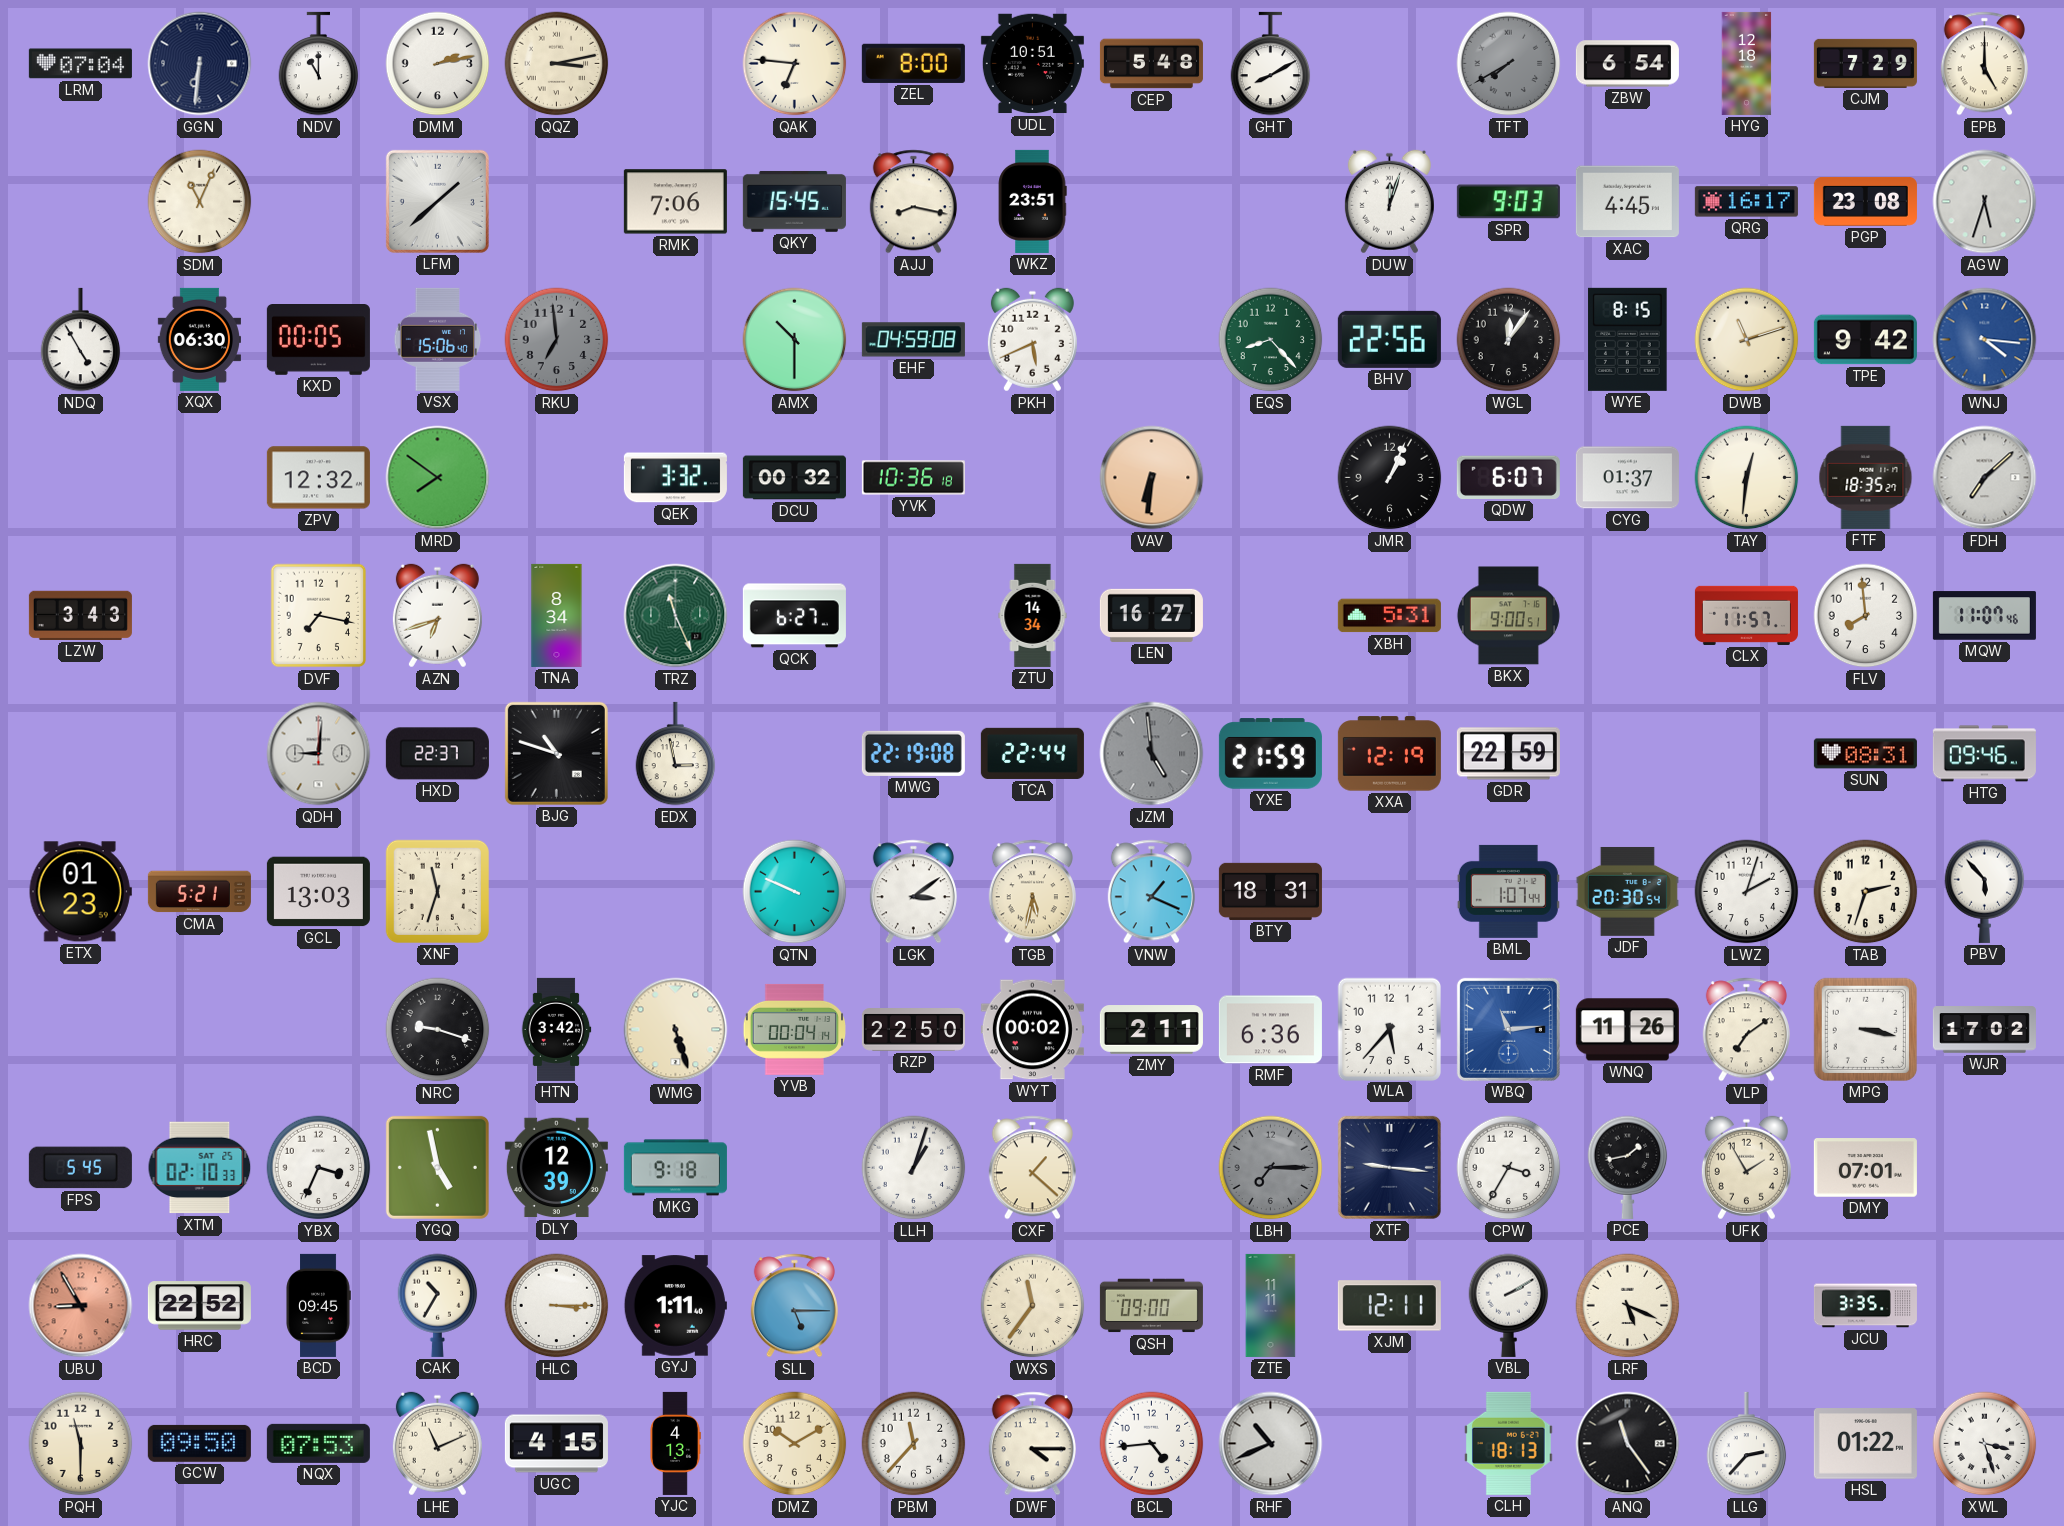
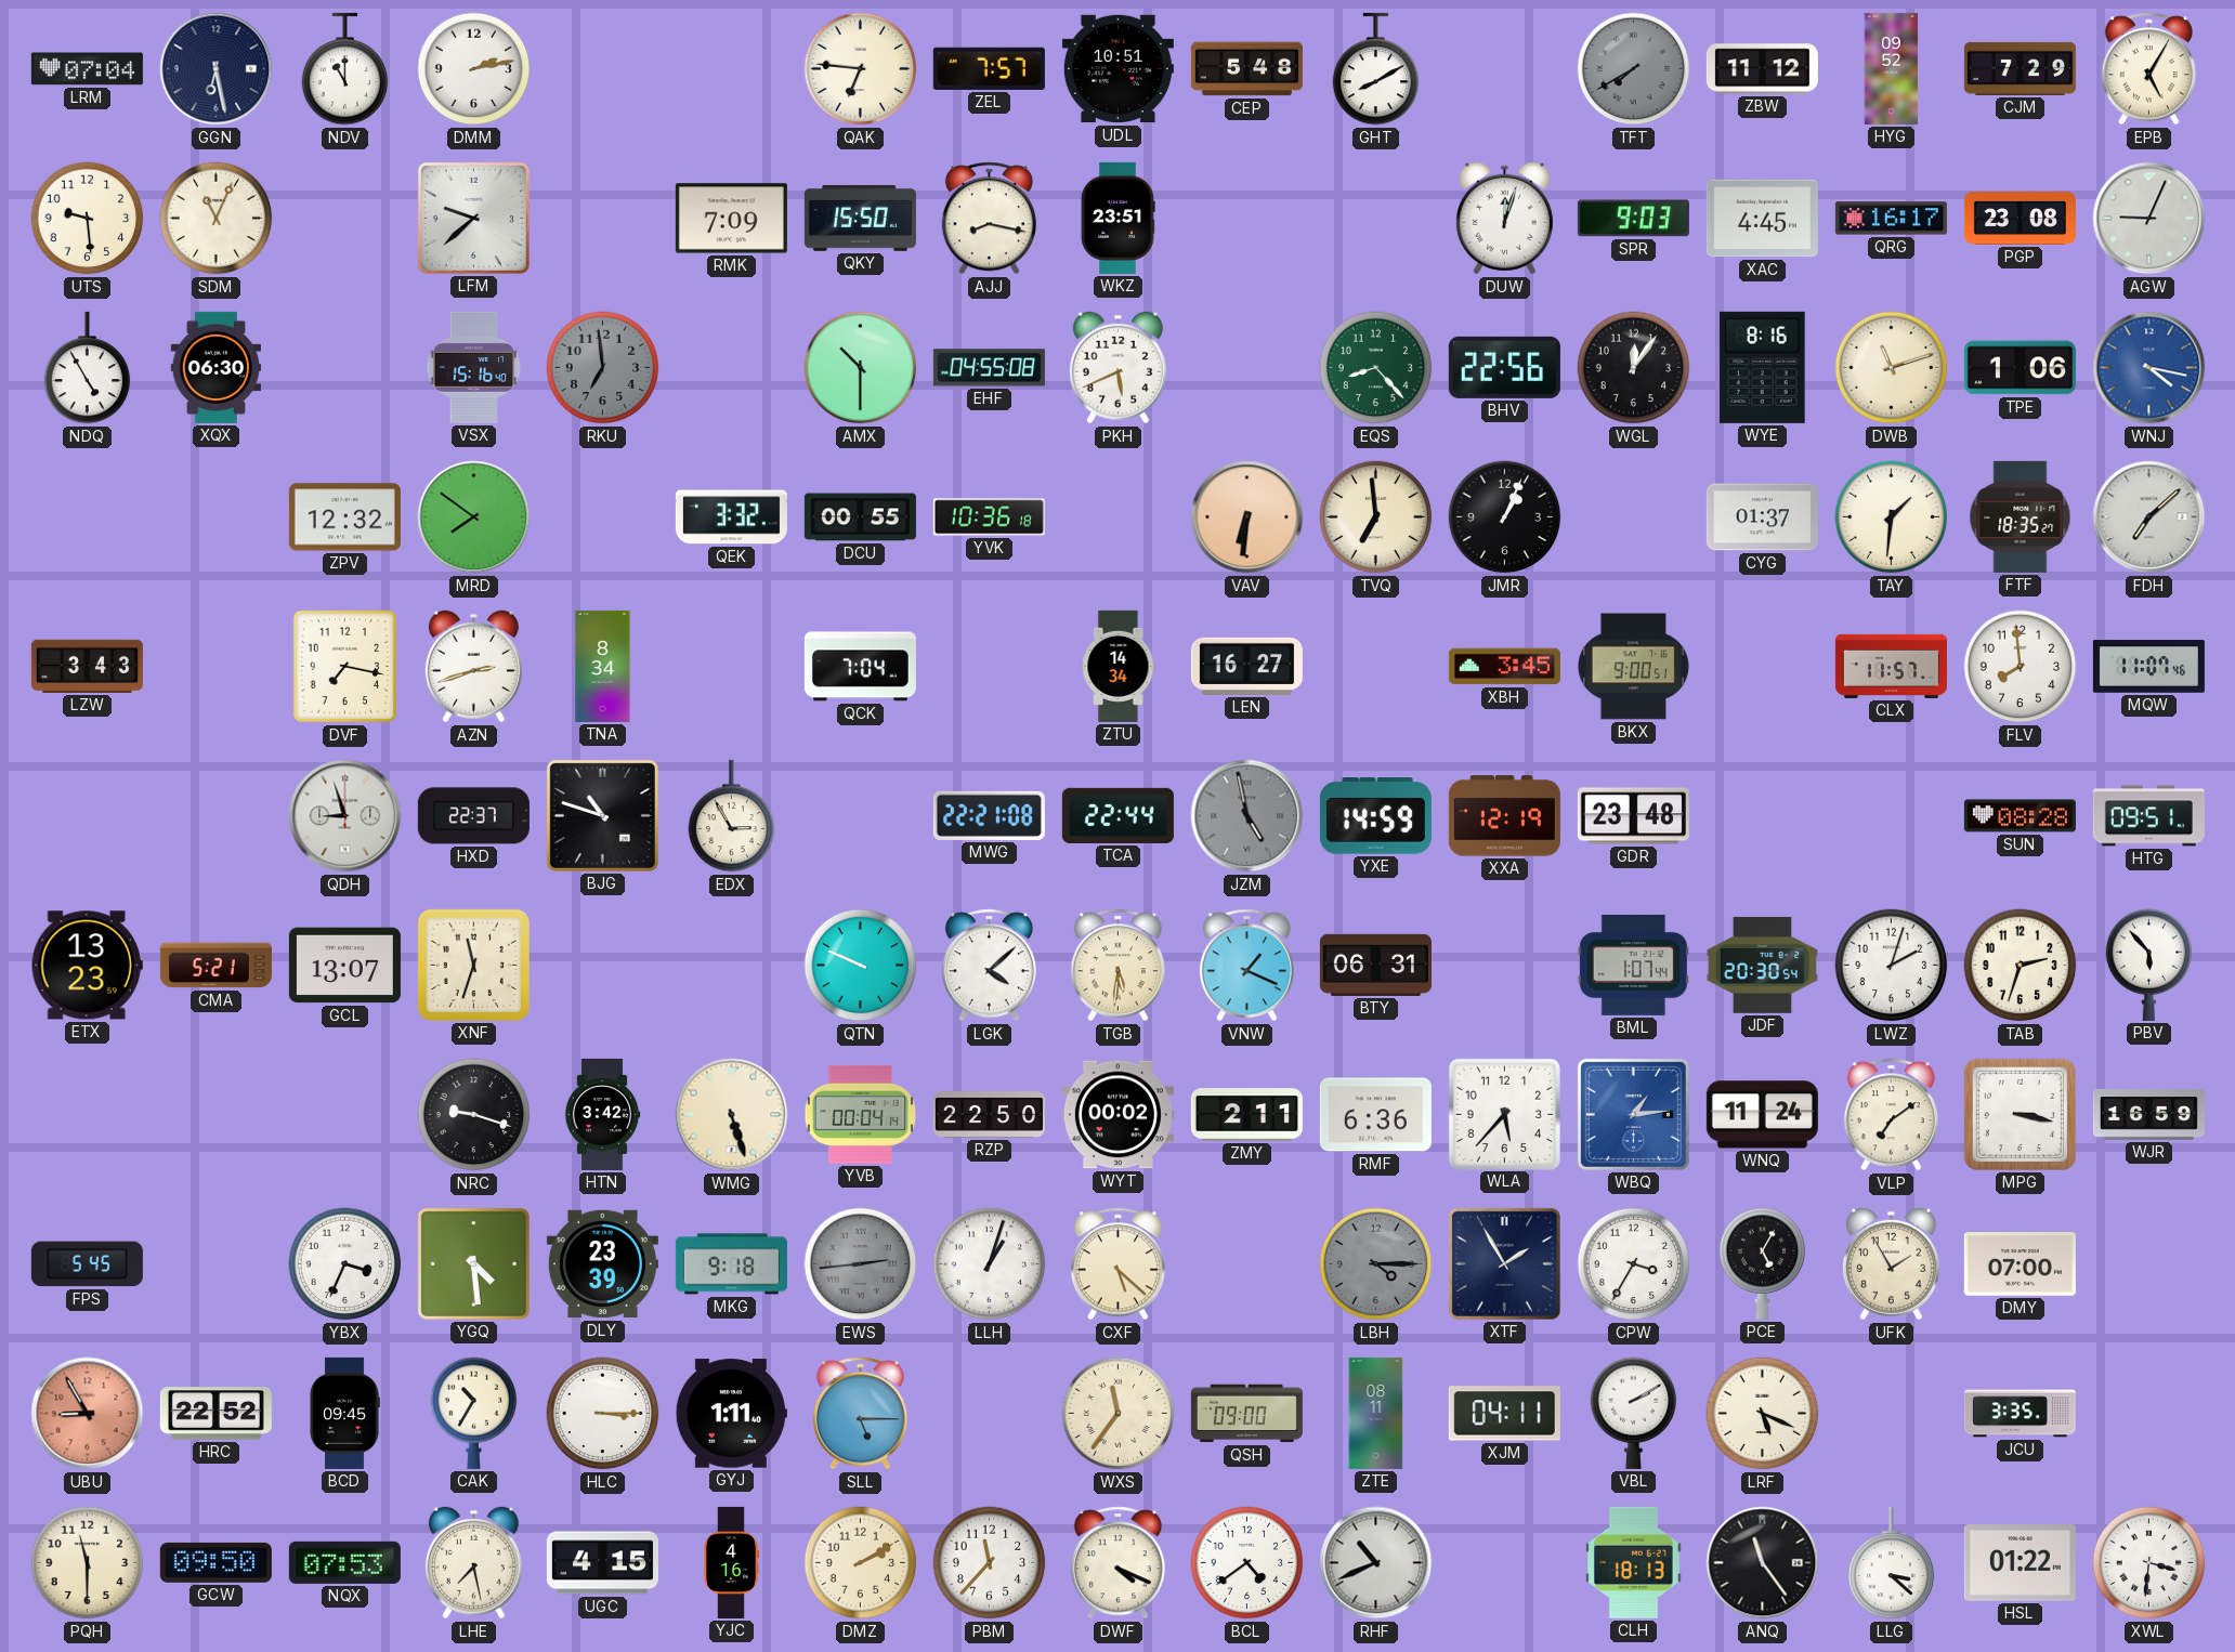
GGN: 6:31 -> 6:28 (217, 69)
QQZ: 3:13 -> none (557, 64)
ZEL: 8:00 -> 7:57 (989, 68)
ZBW: 6:54 -> 11:12 (1762, 69)
HYG: 12:18 -> 09:52 (1892, 68)
EPB: 5:00 -> 5:05 (2148, 69)
UTS: none -> 9:29 (88, 219)
LFM: 1:38 -> 9:38 (473, 218)
RMK: 7:06 -> 7:09 (731, 219)
QKY: 15:45 -> 15:50 (860, 219)
AGW: 5:33 -> 9:04 (2149, 219)
KXD: 00:05 -> none (318, 340)
VSX: 15:06 -> 15:16 (474, 367)
EHF: 04:59 -> 04:55 (989, 368)
WYE: 8:15 -> 8:16 (1763, 367)
TPE: 9:42 -> 1:06 (2020, 368)
WNJ: 4:16 -> 4:17 (2149, 368)
DCU: 00:32 -> 00:55 (860, 517)
TVQ: none -> 6:59 (1376, 517)
QDW: 6:07 -> none (1508, 477)
TAY: 12:31 -> 1:31 (1892, 517)
AZN: 6:42 -> 2:42 (473, 667)
TRZ: 11:26 -> none (676, 616)
QCK: 6:27 -> 7:04 (860, 667)
XBH: 5:31 -> 3:45 (1504, 667)
QDH: 9:01 -> 8:57 (345, 816)
EDX: 2:58 -> 2:55 (732, 816)
MWG: 22:19 -> 22:21 (989, 815)
JZM: 4:59 -> 4:58 (1247, 816)
YXE: 21:59 -> 14:59 (1375, 816)
GDR: 22:59 -> 23:48 (1633, 816)
SUN: 08:31 -> 08:28 (2020, 816)
HTG: 09:46 -> 09:51 (2148, 816)
ETX: 01:23 -> 13:23 (87, 966)
GCL: 13:03 -> 13:07 (344, 966)
LGK: 3:09 -> 4:08 (989, 966)
TGB: 5:32 -> 5:31 (1117, 966)
BTY: 18:31 -> 06:31 (1375, 965)
WBQ: 11:14 -> 1:14 (1633, 1114)
WNQ: 11:26 -> 11:24 (1762, 1115)
WJR: 17:02 -> 16:59 (2148, 1115)
XTM: 02:10 -> none (200, 1168)
YGQ: 4:58 -> 4:29 (473, 1263)
DLY: 12:39 -> 23:39 (602, 1264)
EWS: none -> 2:44 (861, 1264)
CXF: 1:22 -> 5:22 (1117, 1264)
LBH: 7:15 -> 4:15 (1376, 1264)
XTF: 9:16 -> 1:55 (1504, 1263)
PCE: 1:43 -> 5:05 (1763, 1263)
DMY: 07:01 -> 07:00 (2020, 1264)
ZTE: 11:11 -> 08:11 (1376, 1413)
XJM: 12:11 -> 04:11 (1504, 1414)
LHE: 11:11 -> 7:28 (473, 1563)
YJC: 4:13 -> 4:16 (731, 1562)
DMZ: 10:10 -> 2:10 (861, 1563)
DWF: 4:15 -> 4:19 (1117, 1563)
BCL: 4:44 -> 4:39 (1247, 1563)
LLG: 2:37 -> 3:22 (1892, 1563)
XWL: 3:27 -> 3:31 (2149, 1563)
